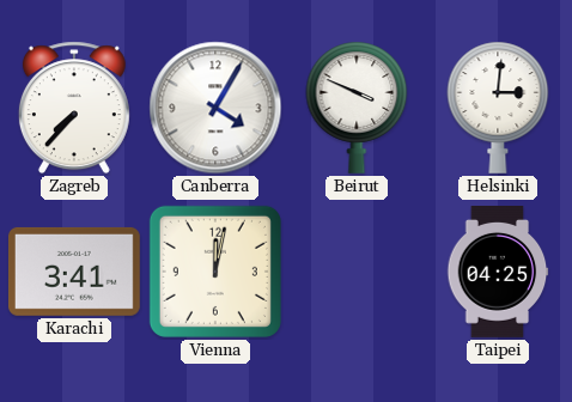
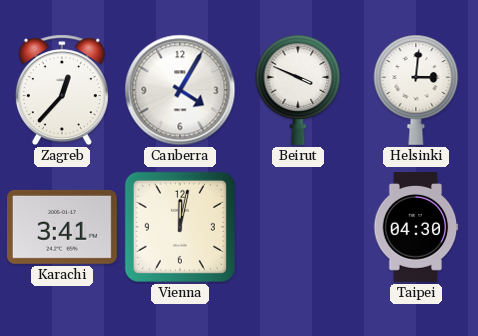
Zagreb: 7:37 -> 12:37 (62, 90)
Taipei: 04:25 -> 04:30 (416, 228)
